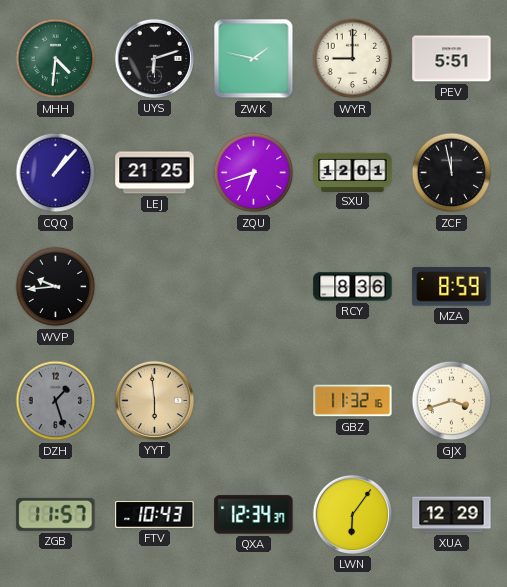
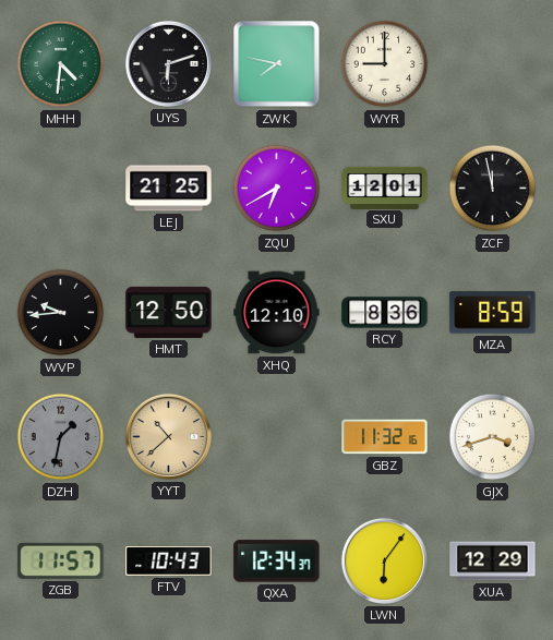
ZWK: 1:47 -> 7:47 (277, 64)
PEV: 5:51 -> none (452, 59)
CQQ: 1:07 -> none (56, 173)
ZQU: 6:42 -> 6:40 (277, 189)
HMT: none -> 12:50 (169, 312)
XHQ: none -> 12:10 (277, 313)
DZH: 1:27 -> 1:32 (61, 437)
YYT: 5:59 -> 10:38 (168, 436)
